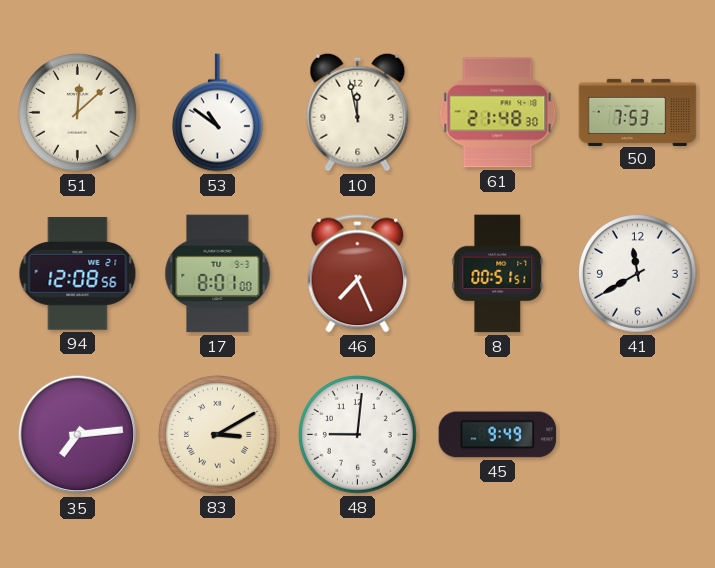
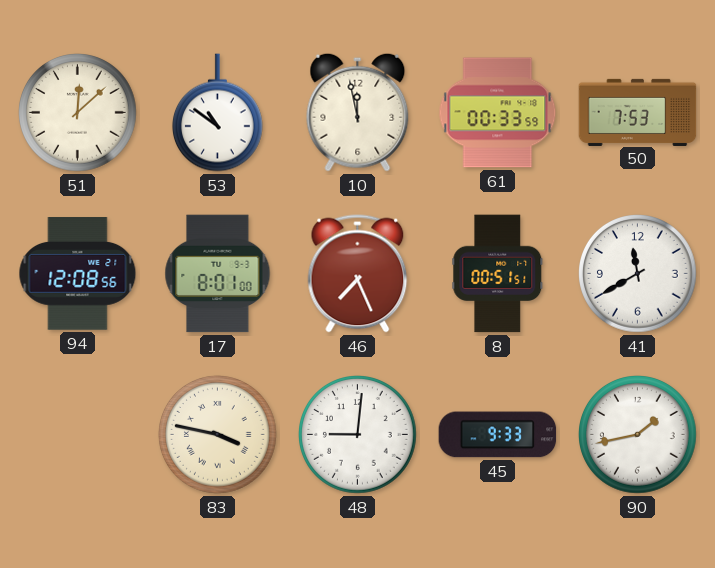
61: 21:48 -> 00:33 (498, 113)
35: 7:14 -> none (78, 435)
83: 3:10 -> 3:47 (218, 435)
45: 9:49 -> 9:33 (498, 435)
90: none -> 1:43 (638, 435)
